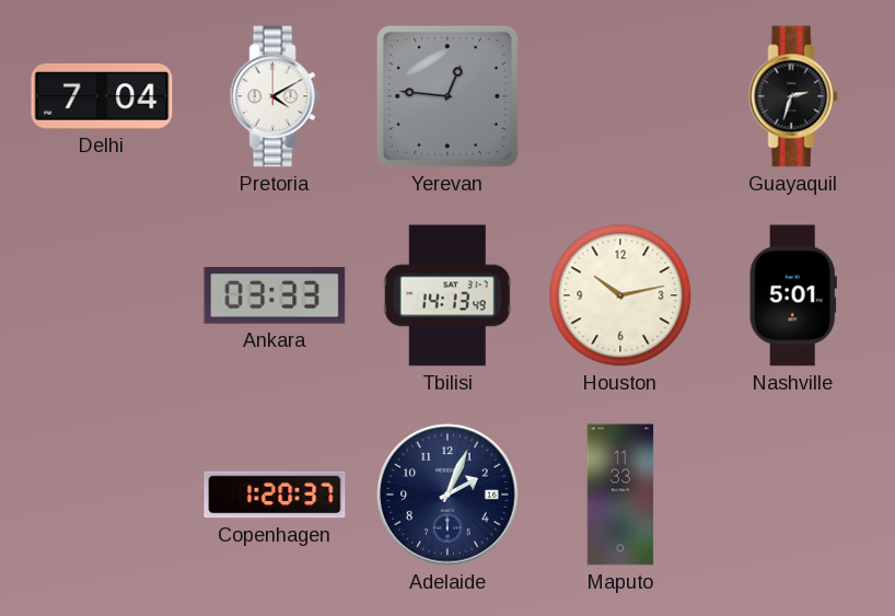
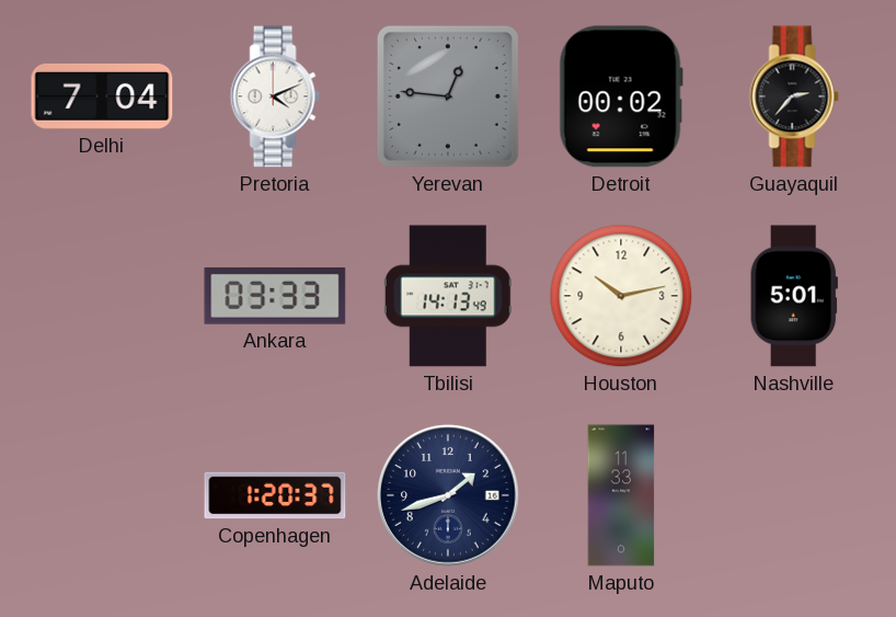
Pretoria: 4:10 -> 4:11 (275, 96)
Detroit: none -> 00:02 (621, 96)
Guayaquil: 2:33 -> 2:37 (794, 96)
Adelaide: 2:04 -> 1:42 (448, 495)
